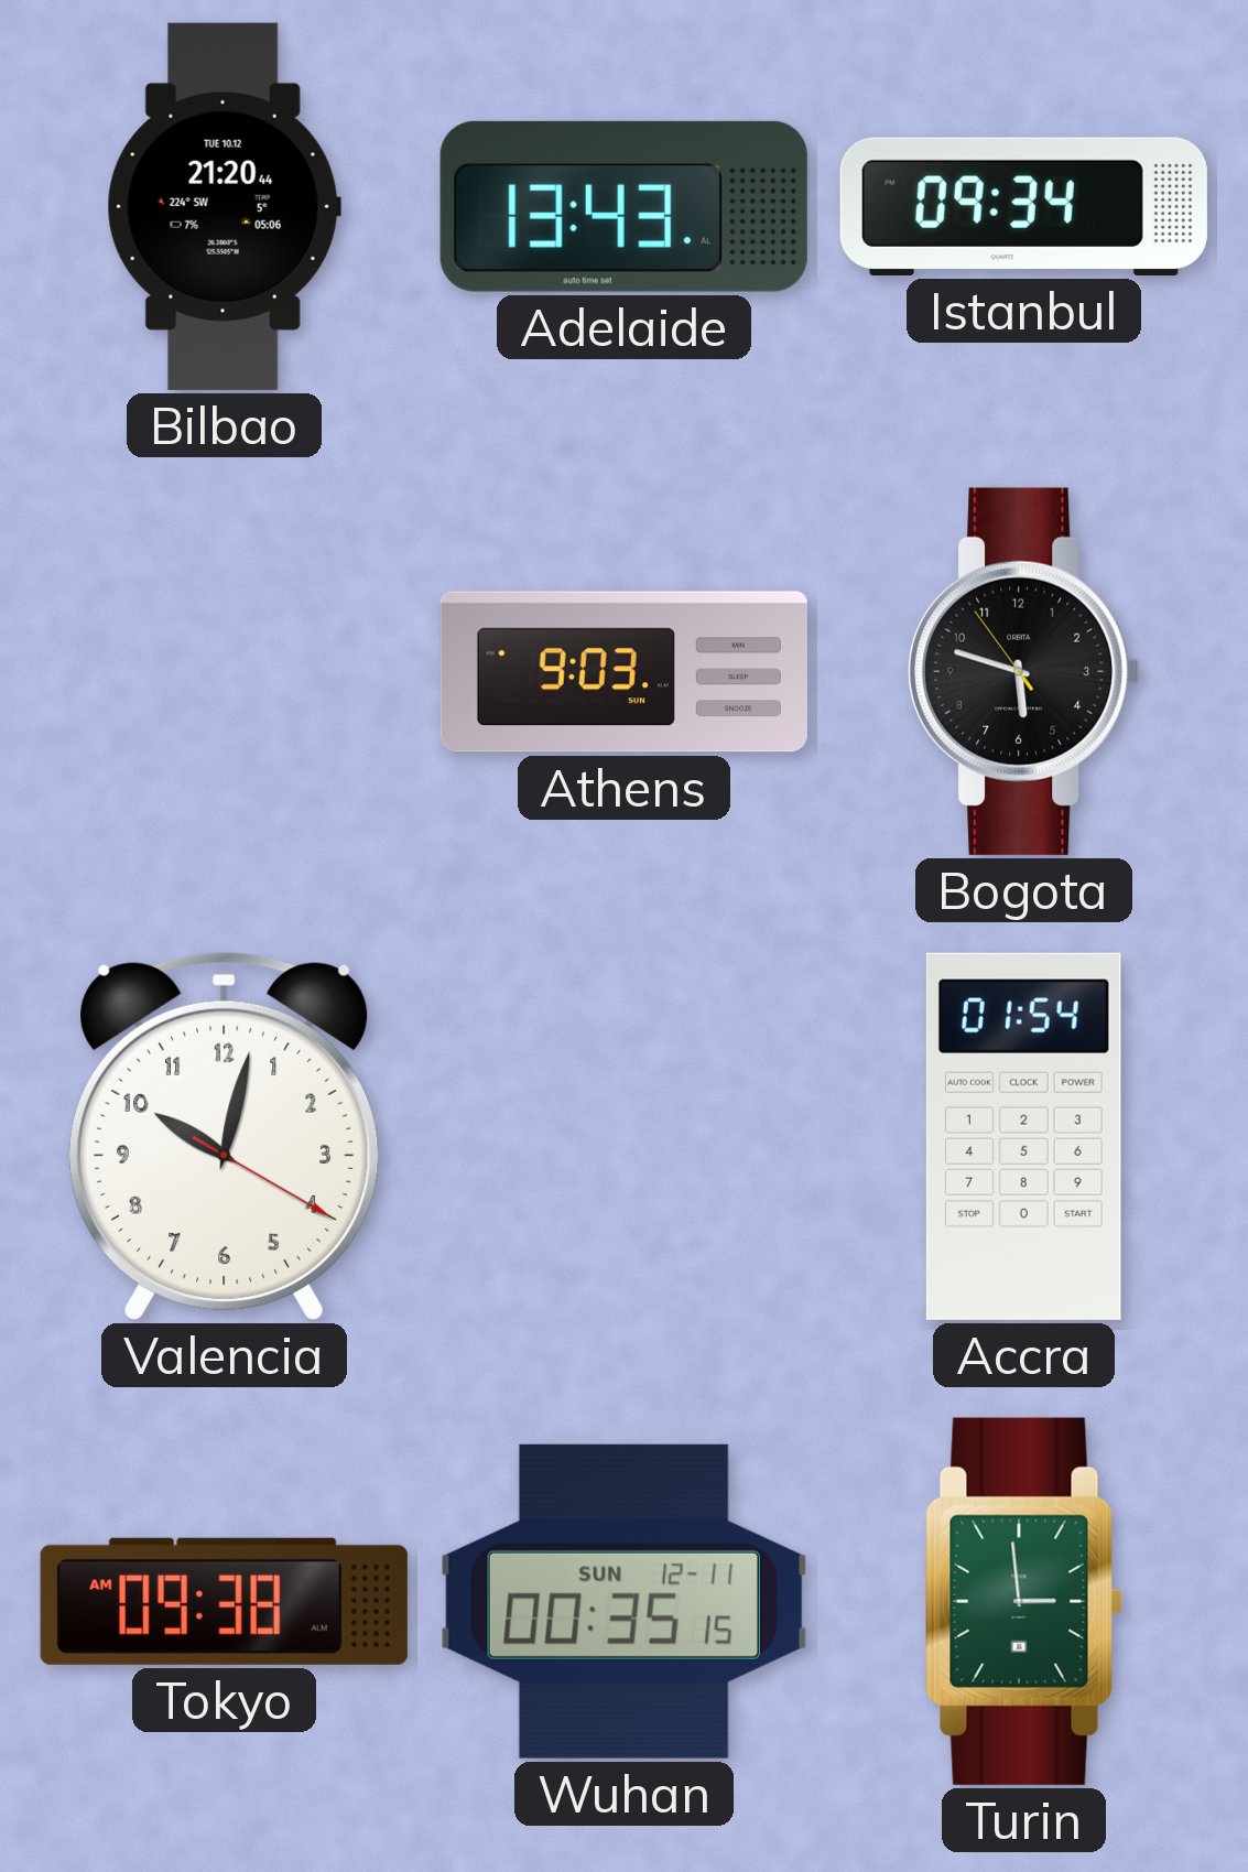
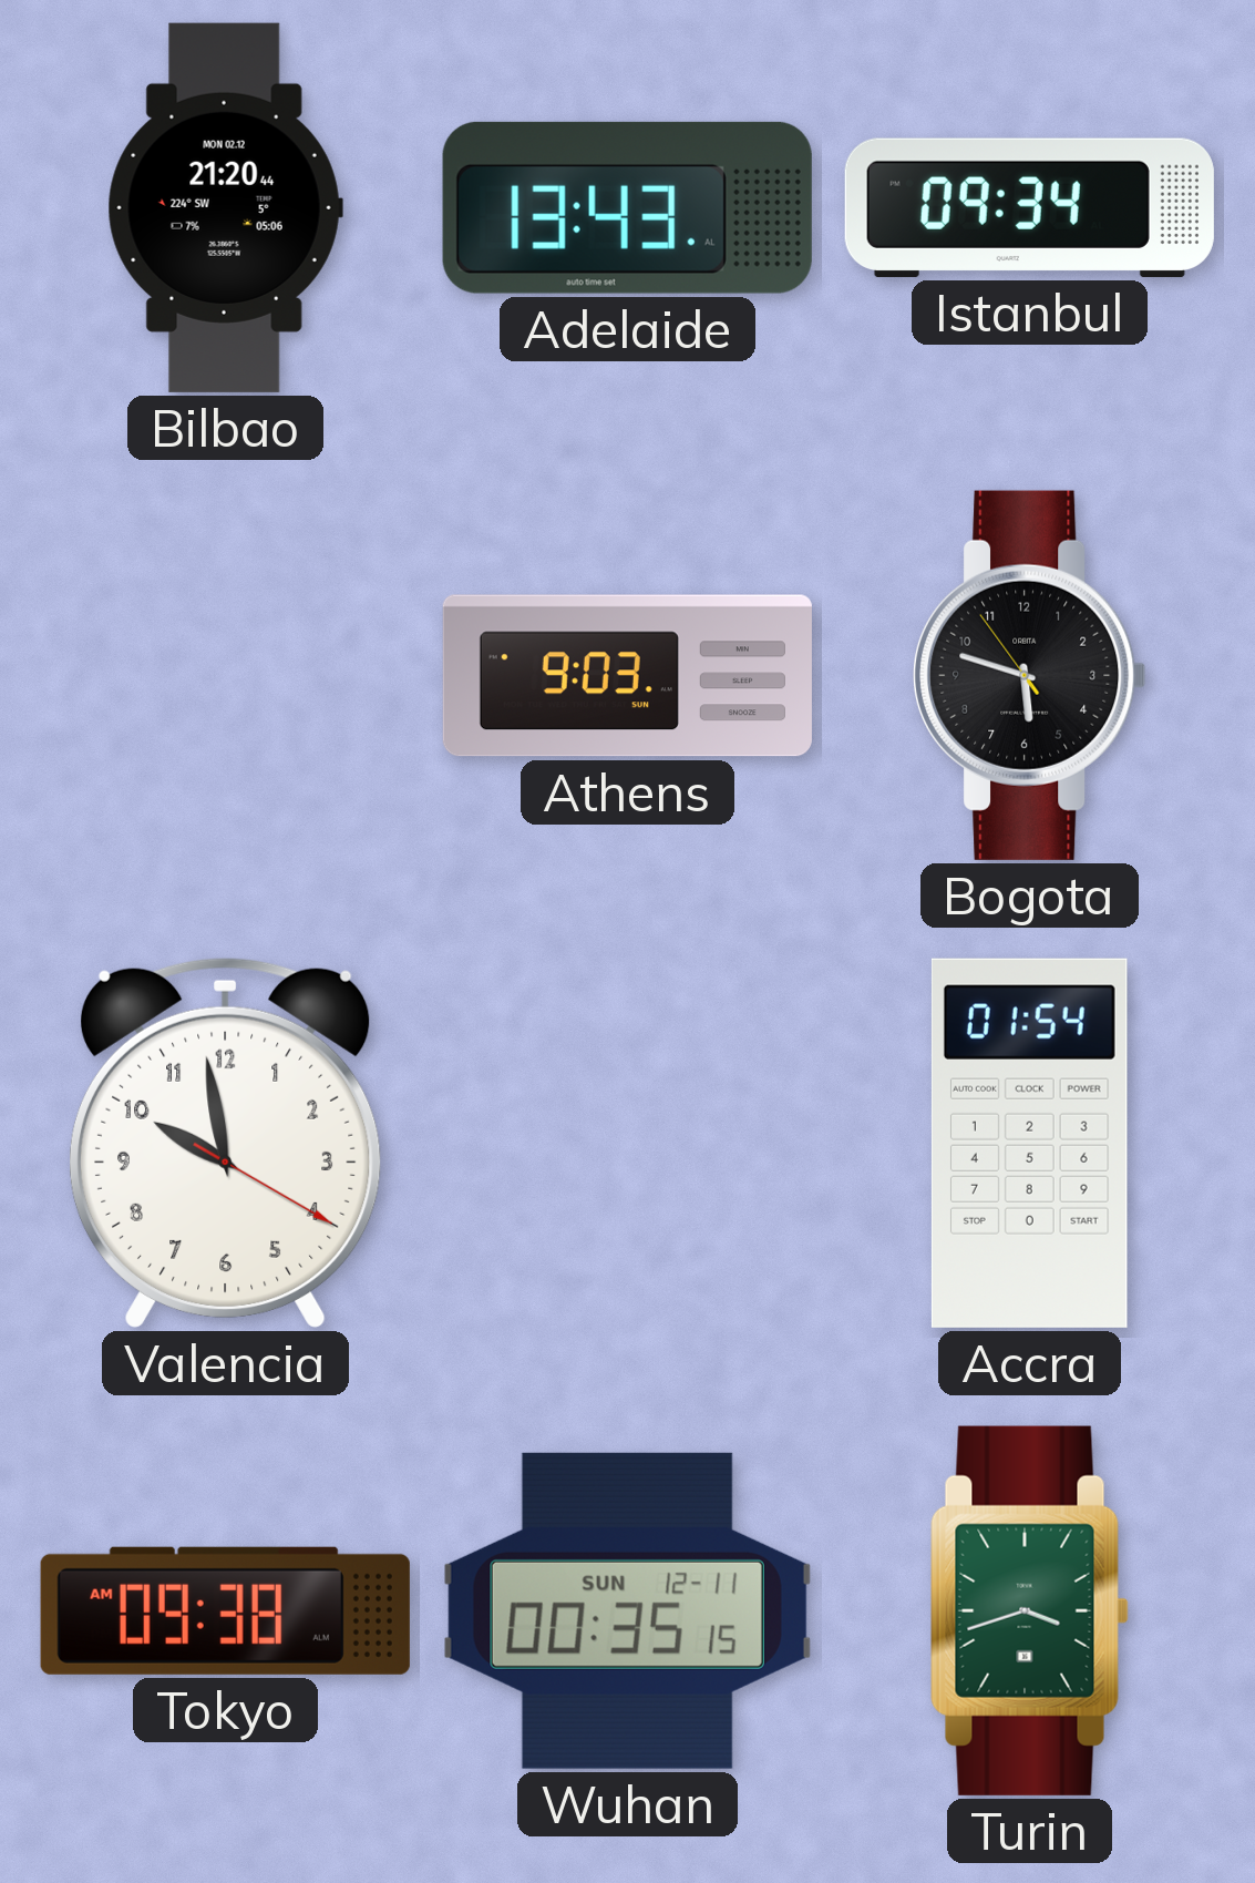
Bilbao date: TUE 10.12 -> MON 02.12 (225, 207)
Valencia: 10:02 -> 9:58 (225, 1143)
Turin: 2:59 -> 3:42 (1029, 1610)
